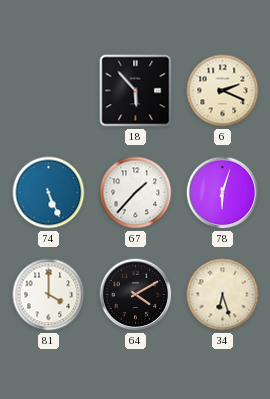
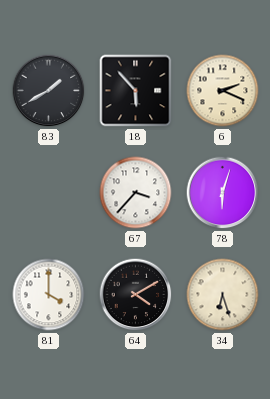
83: none -> 1:40 (49, 91)
74: 5:26 -> none (49, 193)
67: 1:37 -> 3:37 (136, 193)
